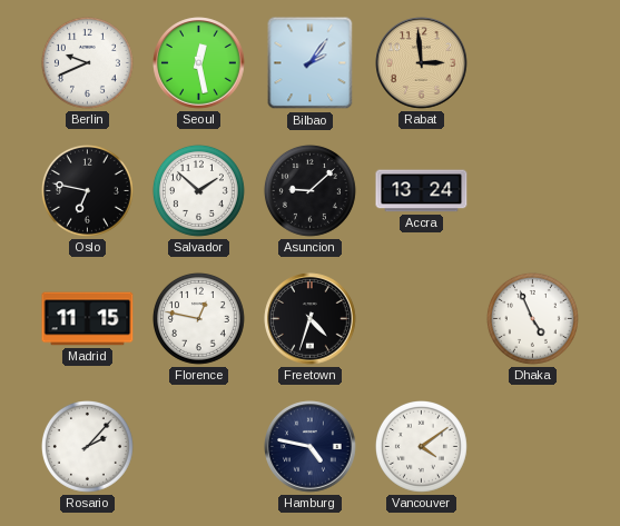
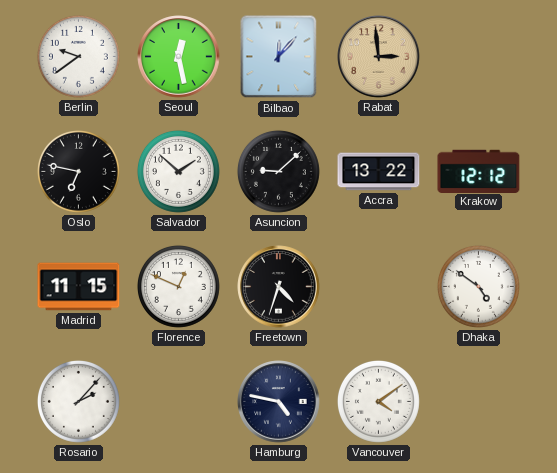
Berlin: 9:41 -> 9:39 (78, 56)
Bilbao: 2:06 -> 12:07 (279, 57)
Accra: 13:24 -> 13:22 (379, 172)
Krakow: none -> 12:12 (479, 171)
Florence: 12:47 -> 12:49 (178, 286)
Dhaka: 4:56 -> 4:51 (478, 286)
